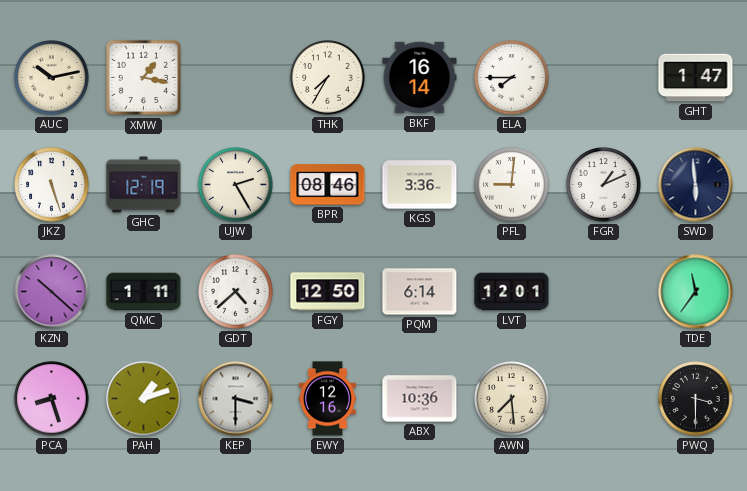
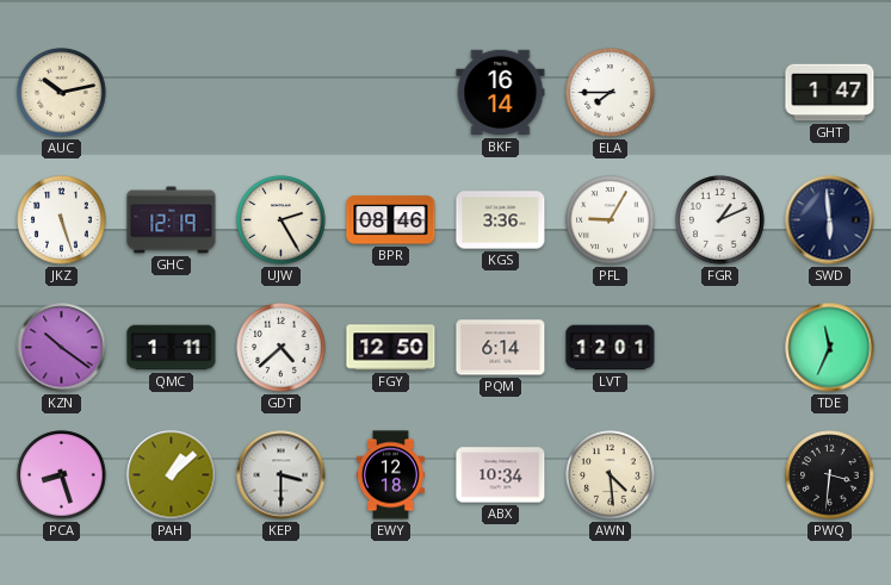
XMW: 1:17 -> none (144, 78)
THK: 7:35 -> none (328, 78)
PFL: 9:01 -> 9:05 (611, 220)
KZN: 10:22 -> 10:21 (62, 348)
TDE: 11:36 -> 11:34 (830, 348)
PAH: 1:12 -> 1:08 (172, 475)
EWY: 12:16 -> 12:18 (390, 475)
ABX: 10:36 -> 10:34 (501, 475)
AWN: 7:29 -> 4:29 (611, 475)
PWQ: 3:30 -> 3:31 (830, 475)
